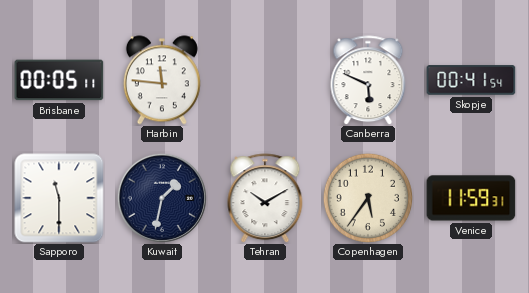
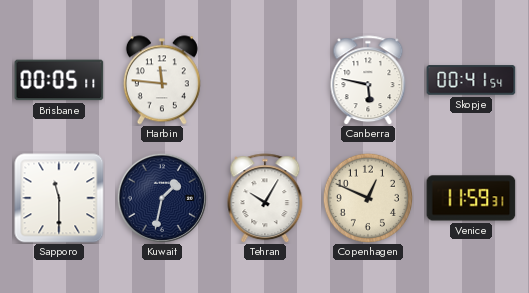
Canberra: 5:49 -> 5:47 (368, 80)
Tehran: 10:10 -> 10:05 (265, 198)
Copenhagen: 5:36 -> 12:49 (368, 198)
